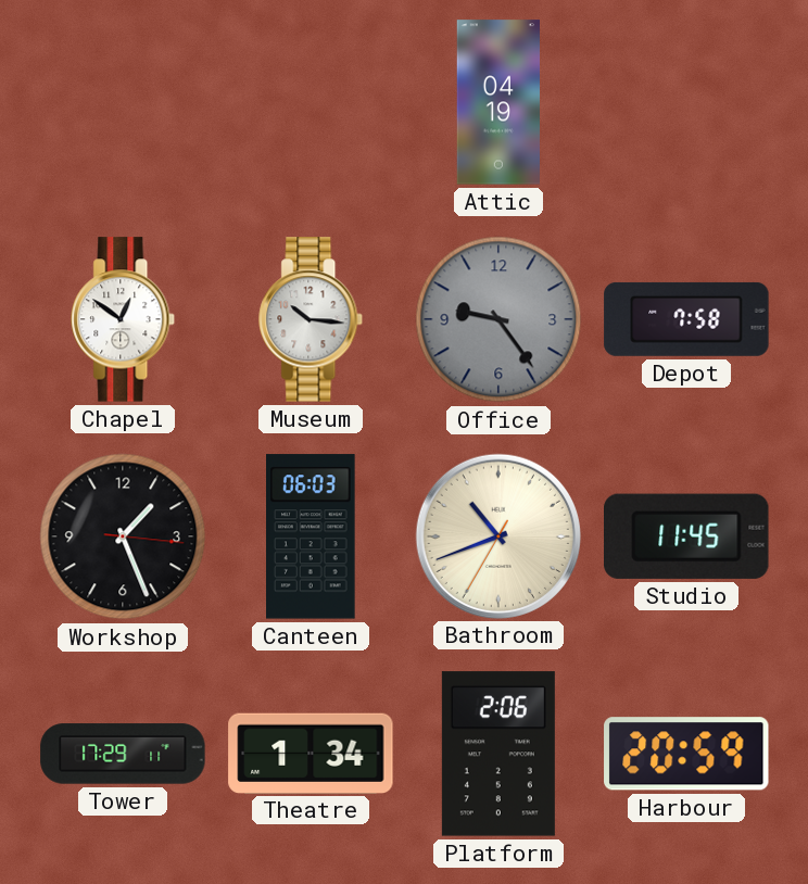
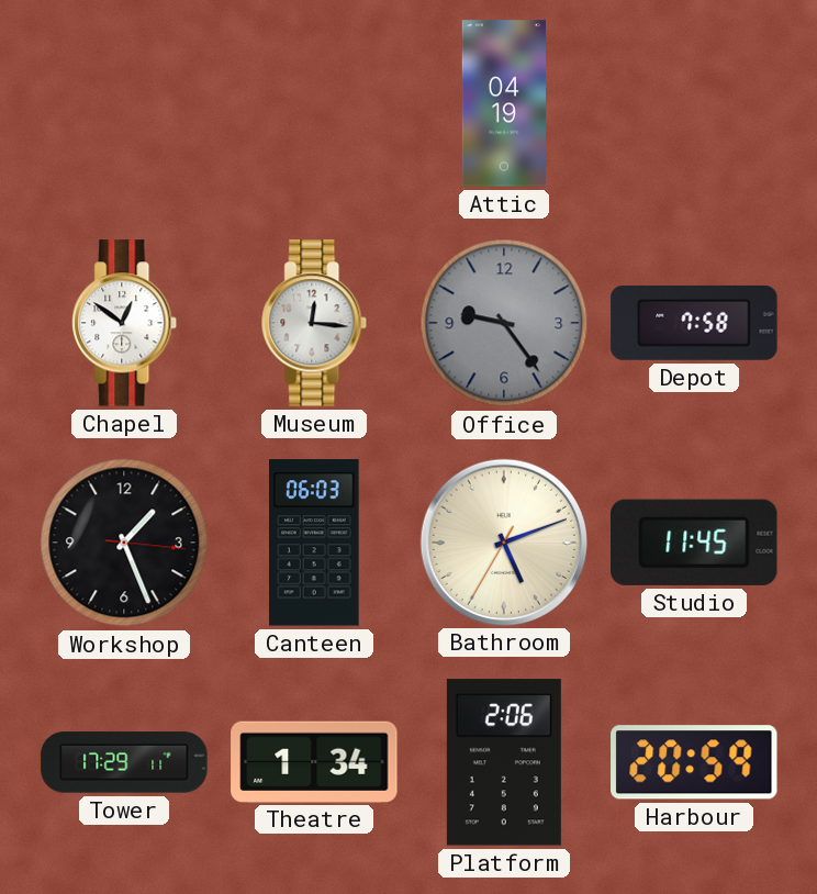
Museum: 10:16 -> 12:16 (315, 323)
Bathroom: 10:41 -> 5:11 (503, 541)
